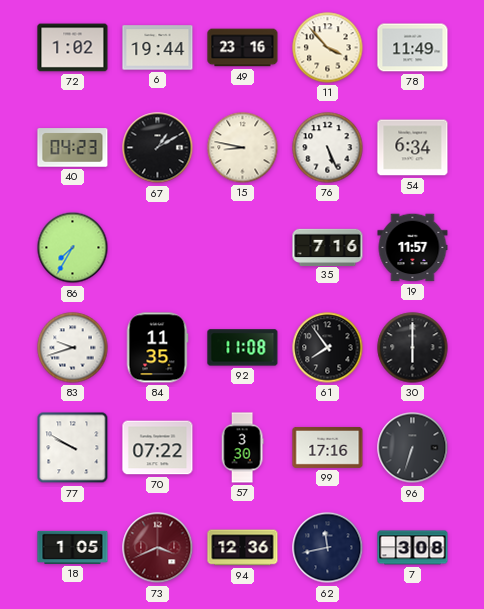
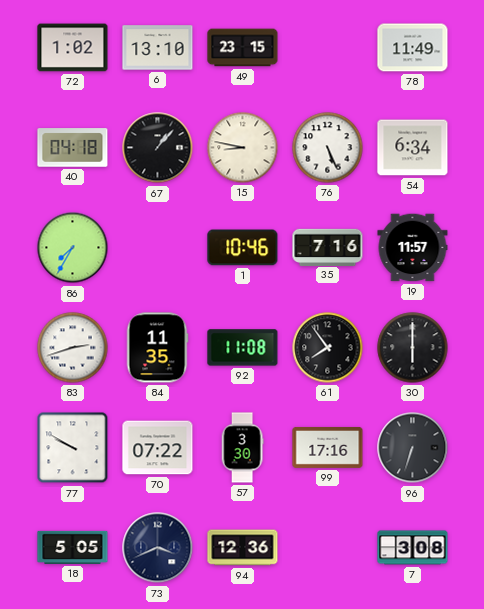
6: 19:44 -> 13:10 (158, 48)
49: 23:16 -> 23:15 (243, 48)
11: 3:53 -> none (328, 48)
40: 04:23 -> 04:18 (73, 148)
67: 1:10 -> 1:07 (158, 148)
1: none -> 10:46 (243, 248)
83: 9:42 -> 2:42 (73, 348)
18: 1:05 -> 5:05 (73, 547)
73 dial: burgundy -> navy (158, 548)
62: 11:43 -> none (328, 548)
